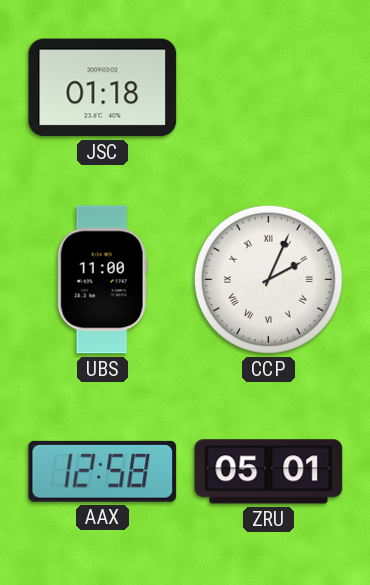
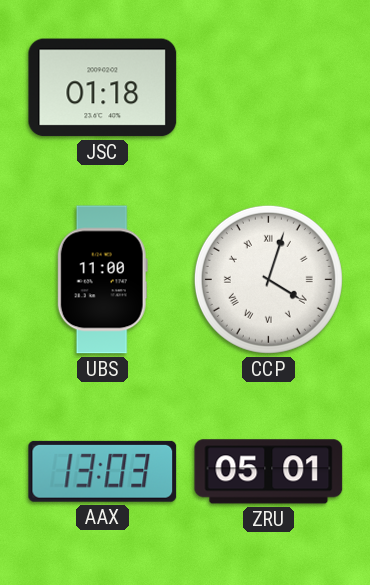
CCP: 2:04 -> 4:03 (268, 279)
AAX: 12:58 -> 13:03 (103, 471)
